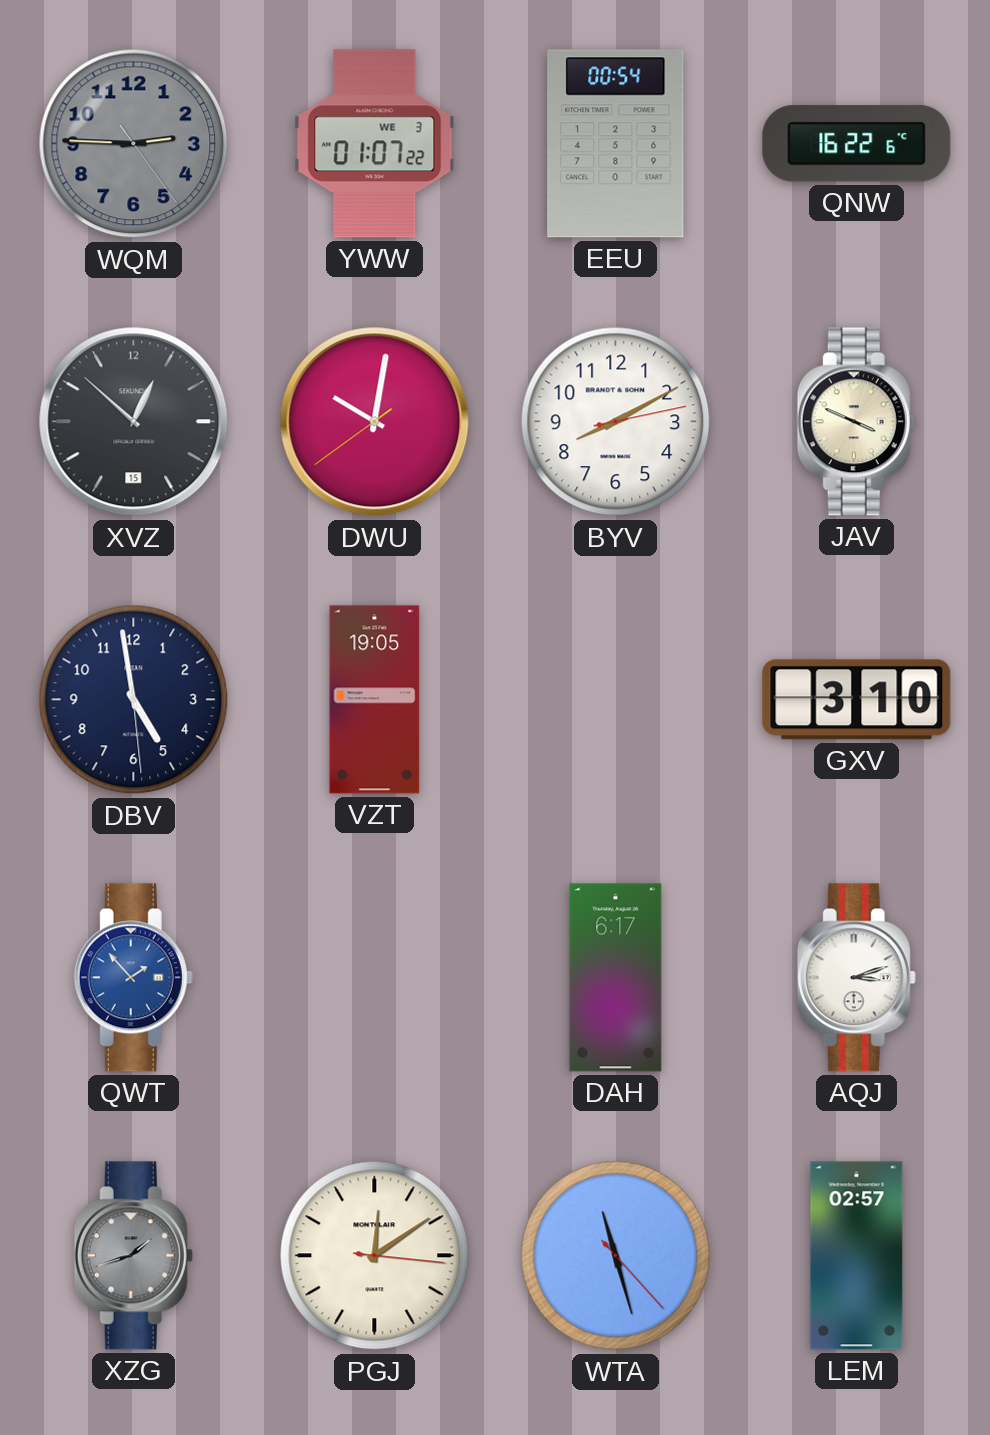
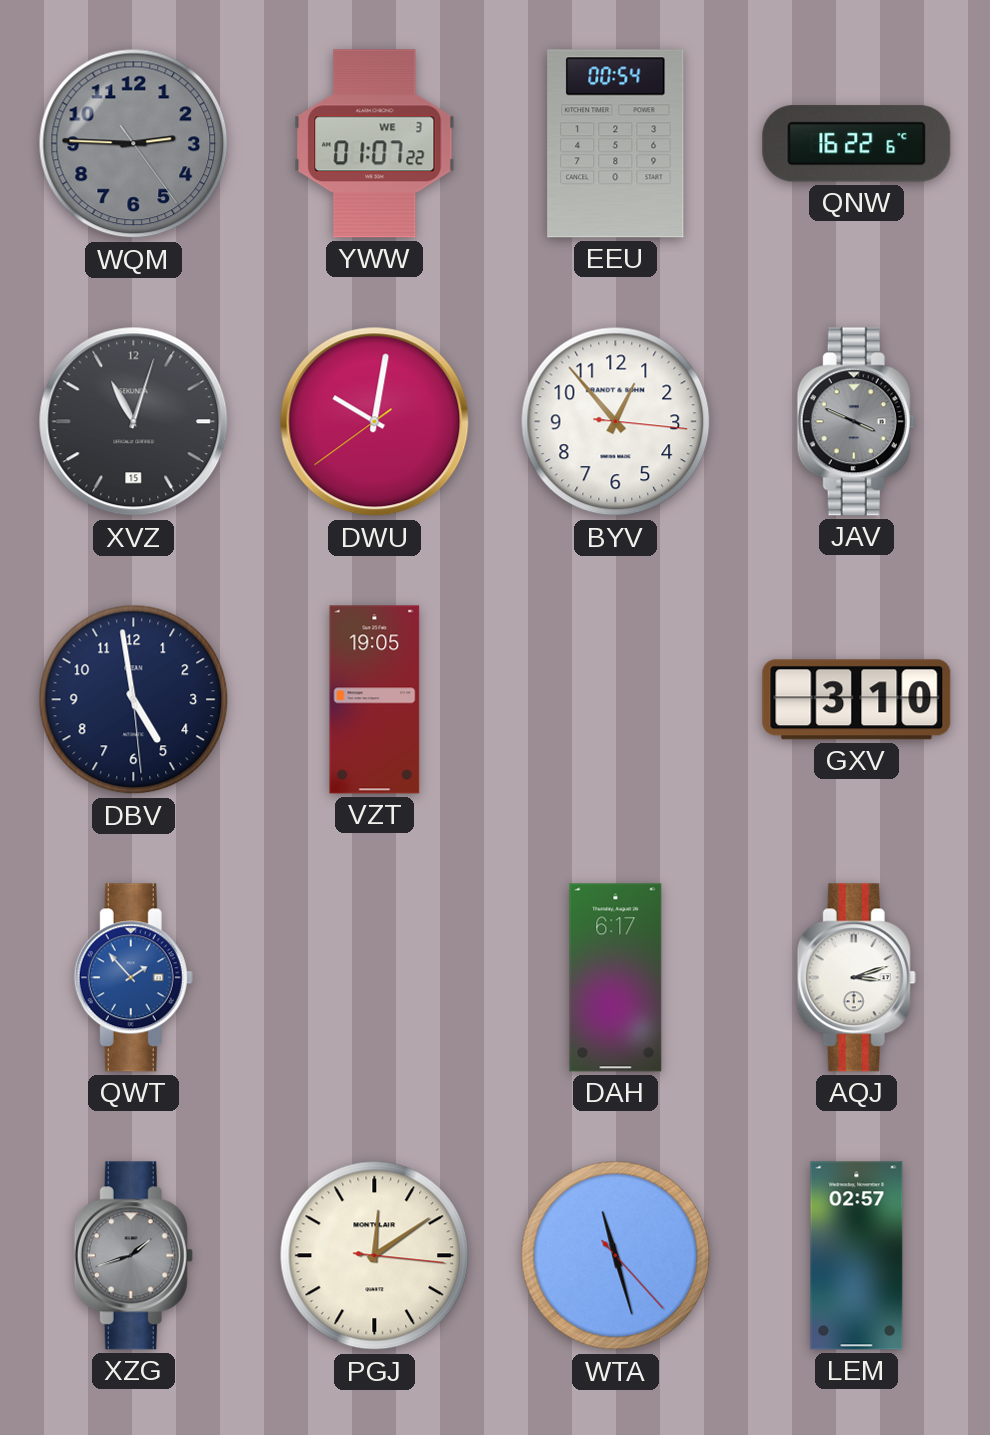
XVZ: 12:52 -> 11:03 (134, 422)
BYV: 8:10 -> 12:53 (616, 422)
JAV dial: cream -> grey (856, 422)
